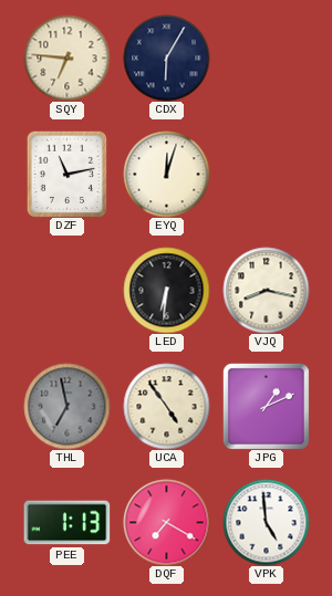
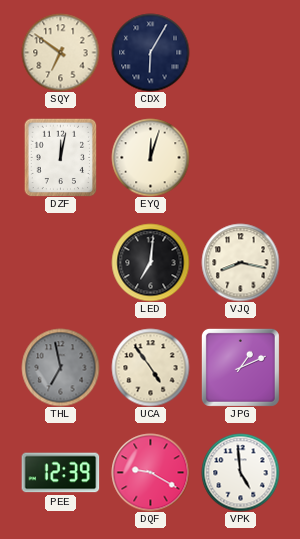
SQY: 6:46 -> 6:51 (60, 52)
DZF: 11:13 -> 12:02 (61, 157)
LED: 6:31 -> 7:01 (150, 262)
PEE: 1:13 -> 12:39 (60, 473)
DQF: 7:20 -> 9:20 (150, 472)
